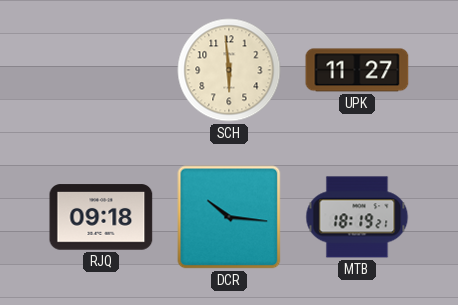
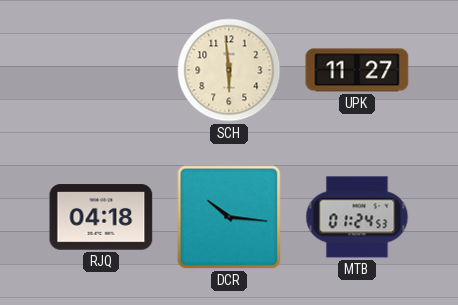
RJQ: 09:18 -> 04:18 (101, 217)
MTB: 18:19 -> 01:24 (357, 217)
